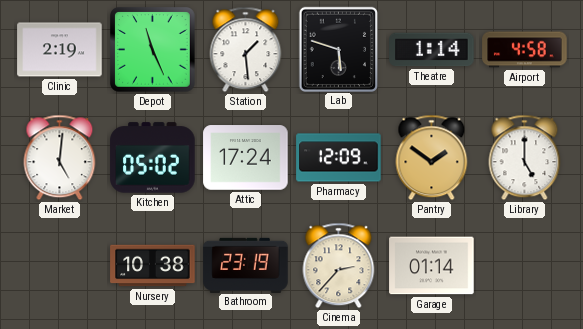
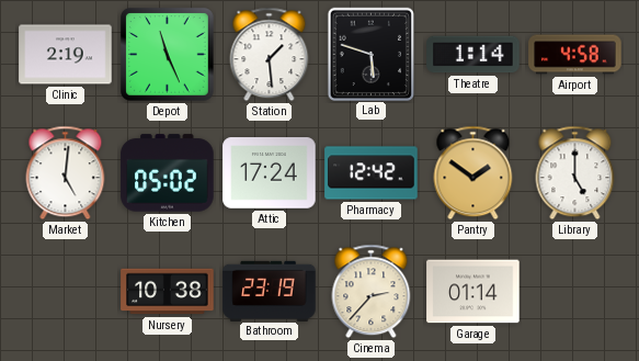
Pharmacy: 12:09 -> 12:42 (372, 173)
